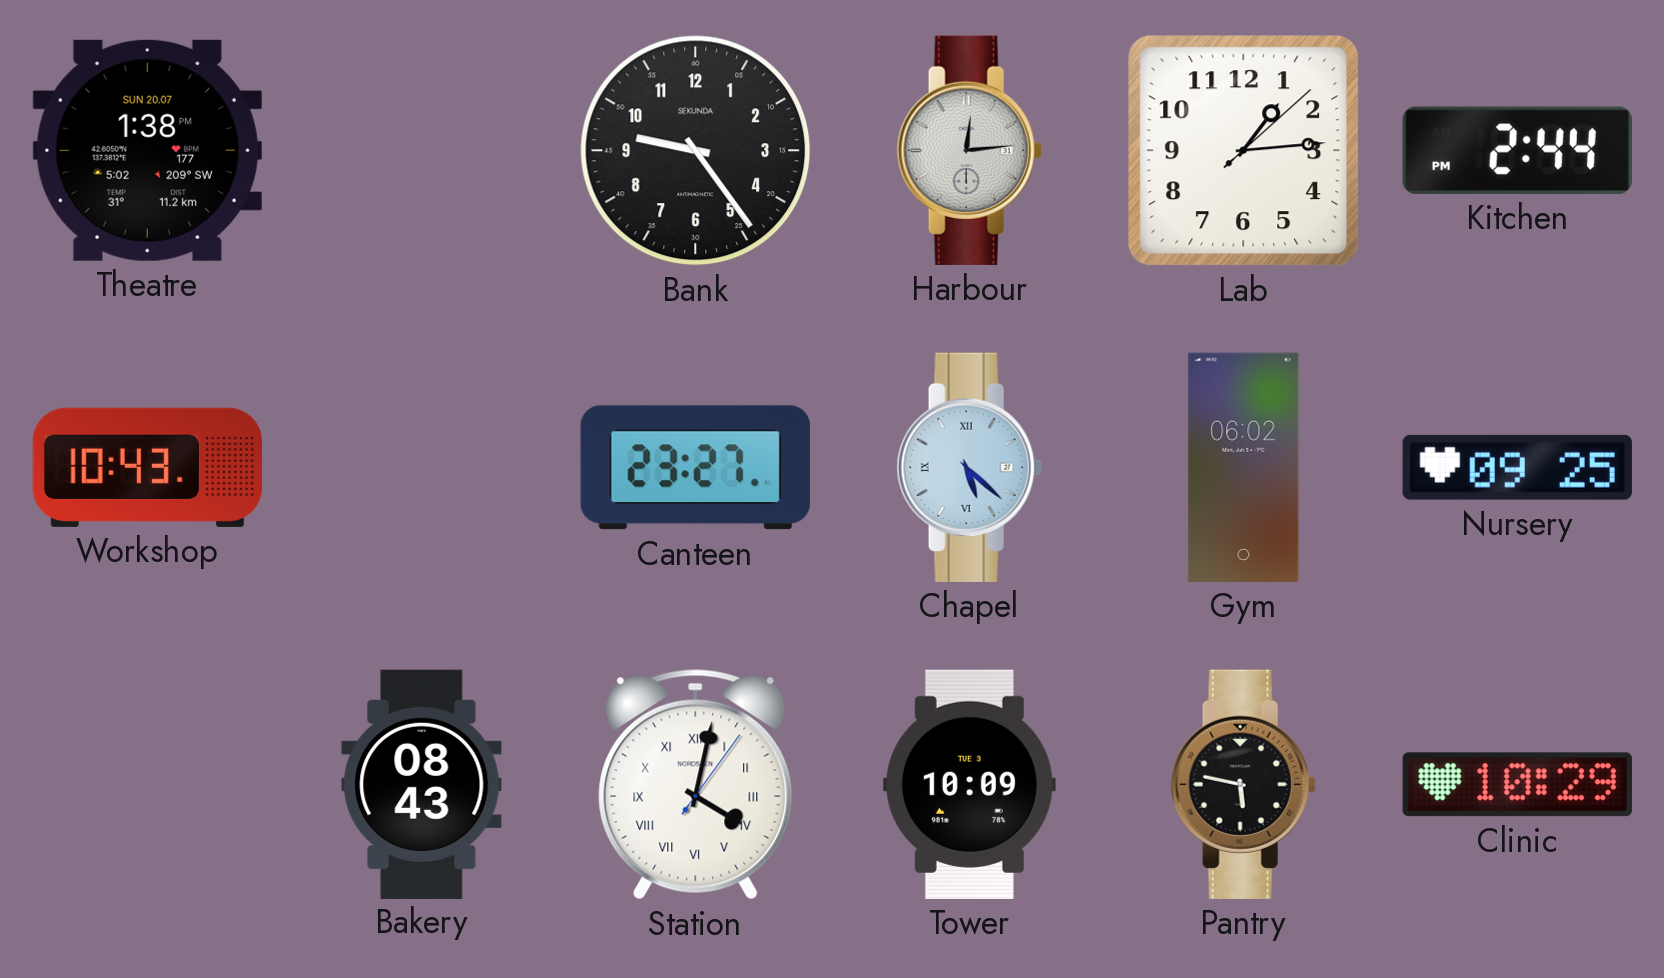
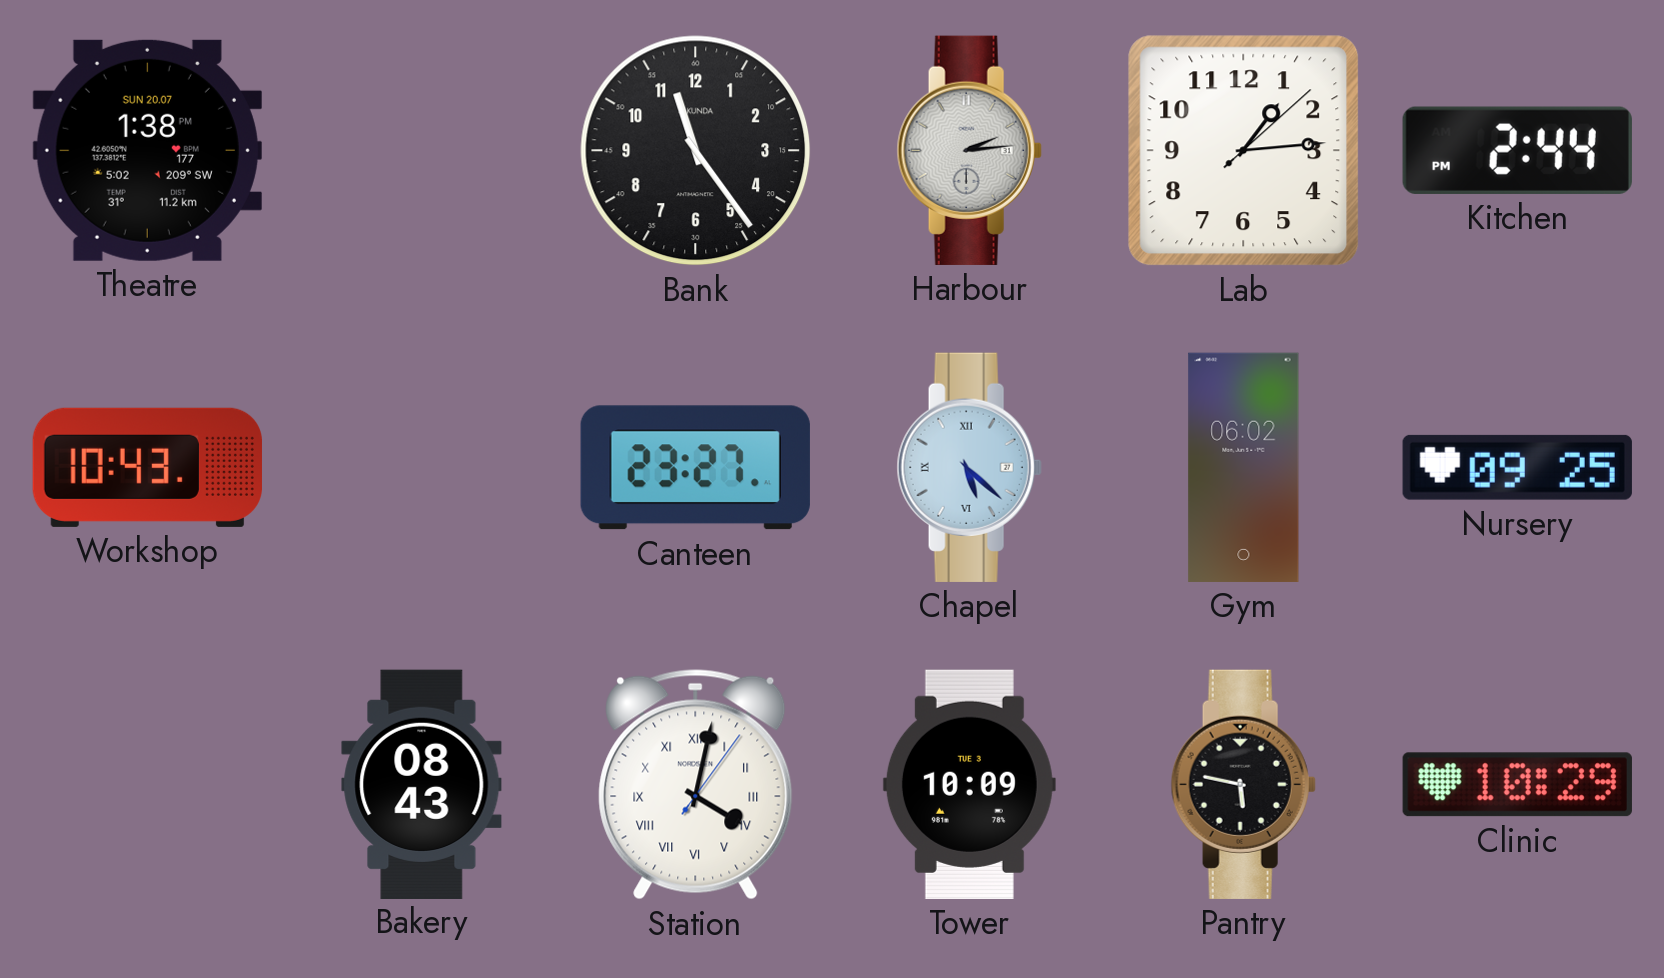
Bank: 9:24 -> 11:24 (696, 151)
Harbour: 12:14 -> 2:14 (969, 150)
